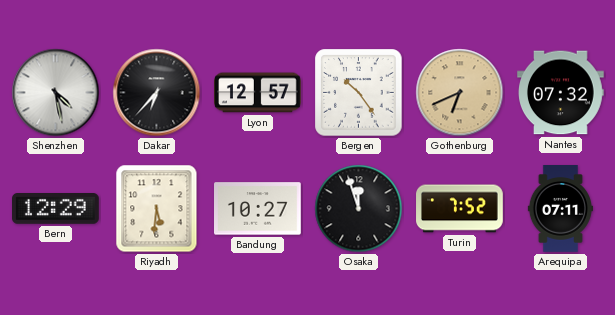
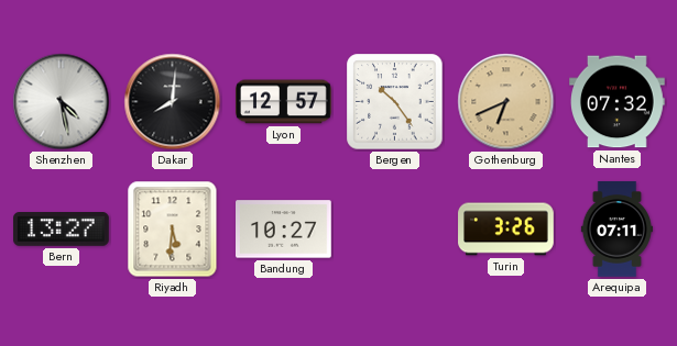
Dakar: 6:37 -> 8:01 (173, 102)
Bern: 12:29 -> 13:27 (62, 230)
Osaka: 11:57 -> none (359, 209)
Turin: 7:52 -> 3:26 (506, 230)
